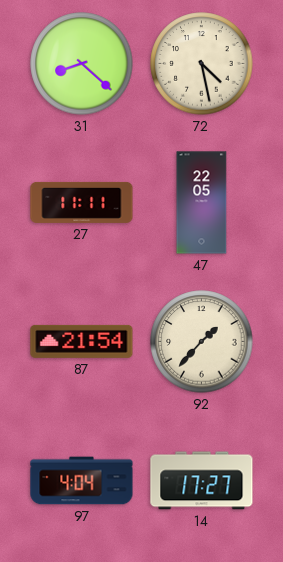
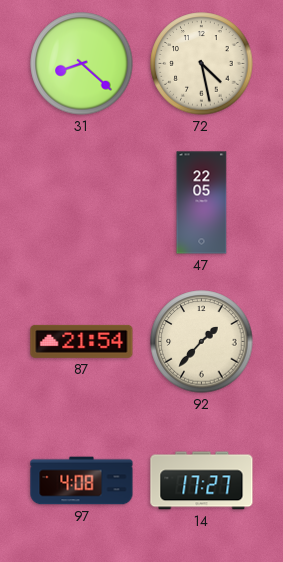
27: 11:11 -> none (82, 202)
97: 4:04 -> 4:08 (82, 481)
